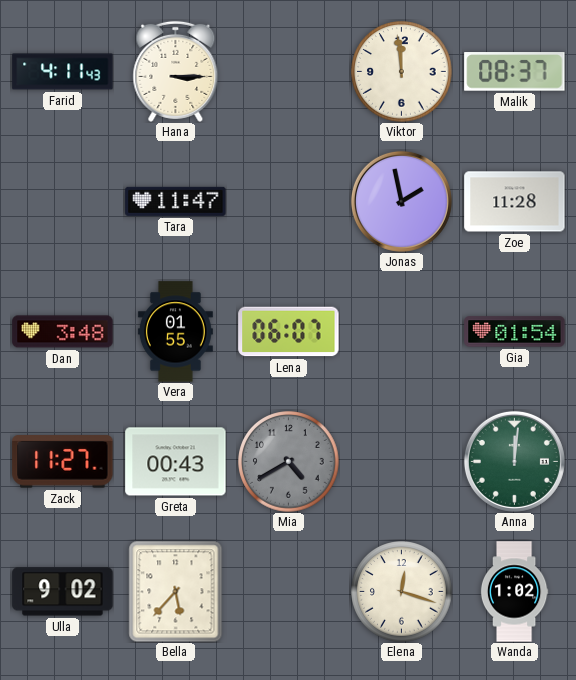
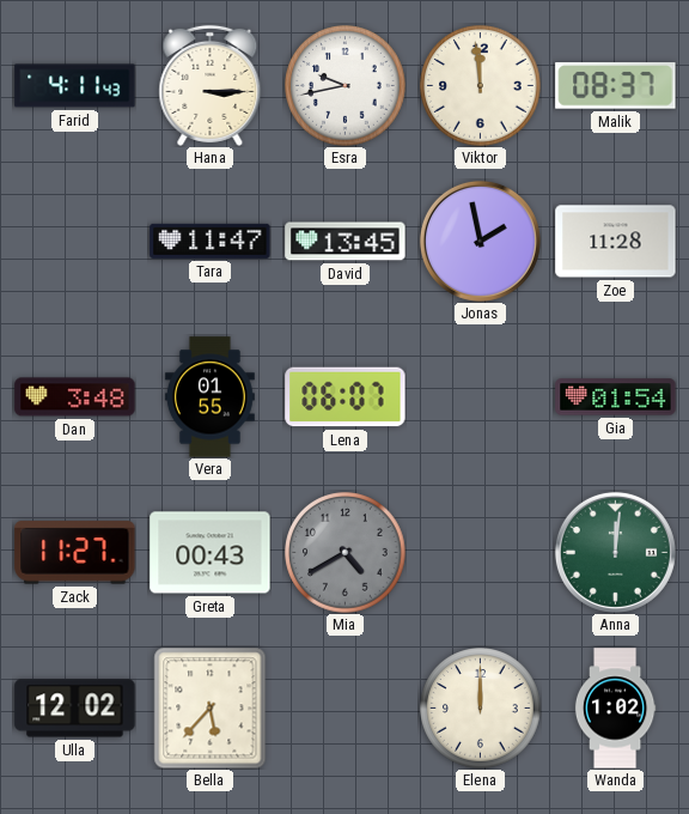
Esra: none -> 9:43 (346, 86)
David: none -> 13:45 (346, 242)
Ulla: 9:02 -> 12:02 (75, 709)
Elena: 12:18 -> 12:00 (481, 709)
